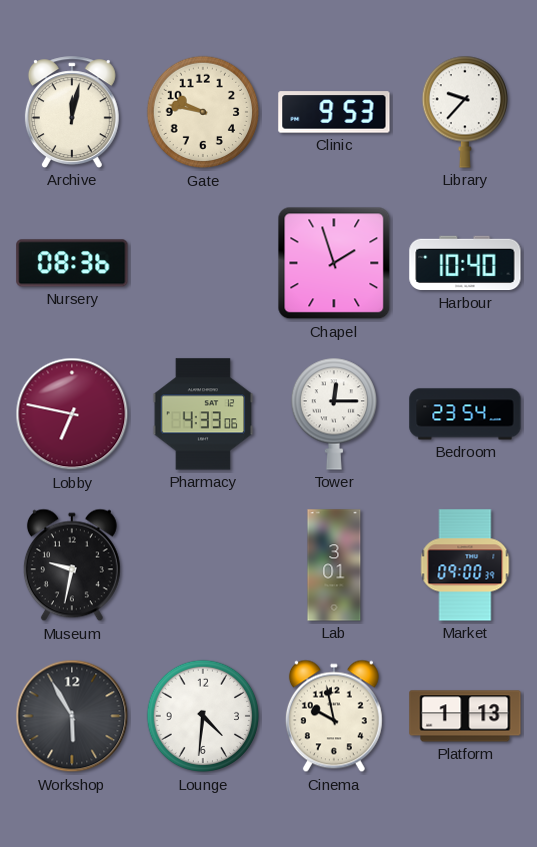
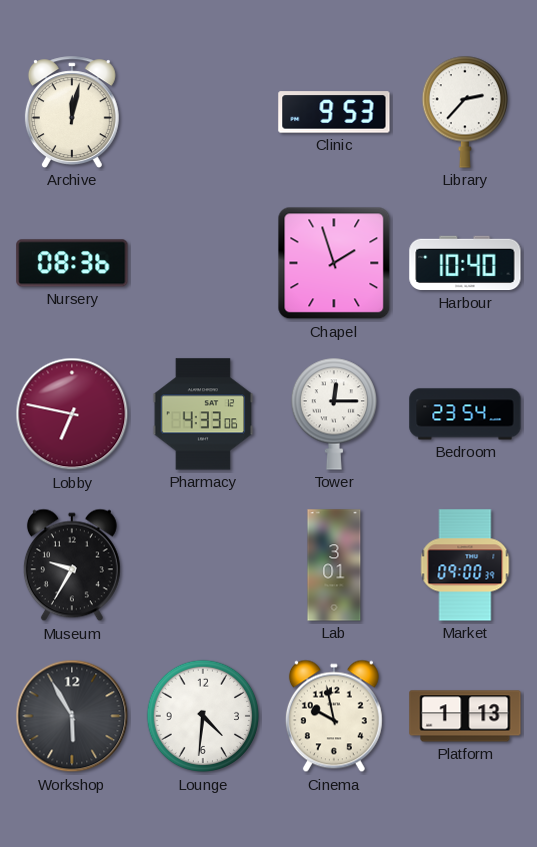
Gate: 9:47 -> none (203, 112)
Library: 9:37 -> 2:37 (464, 112)
Museum: 9:32 -> 9:35 (72, 565)
